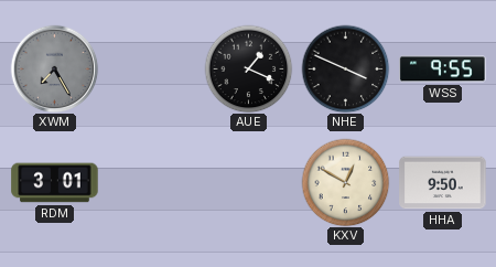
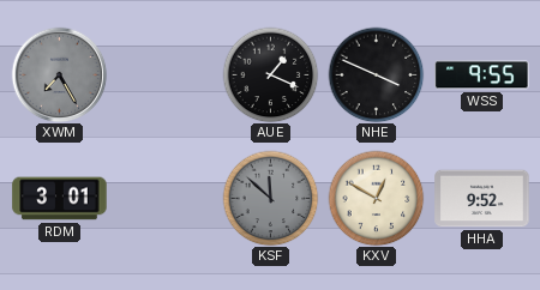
KSF: none -> 11:52 (270, 198)
HHA: 9:50 -> 9:52 (482, 199)
